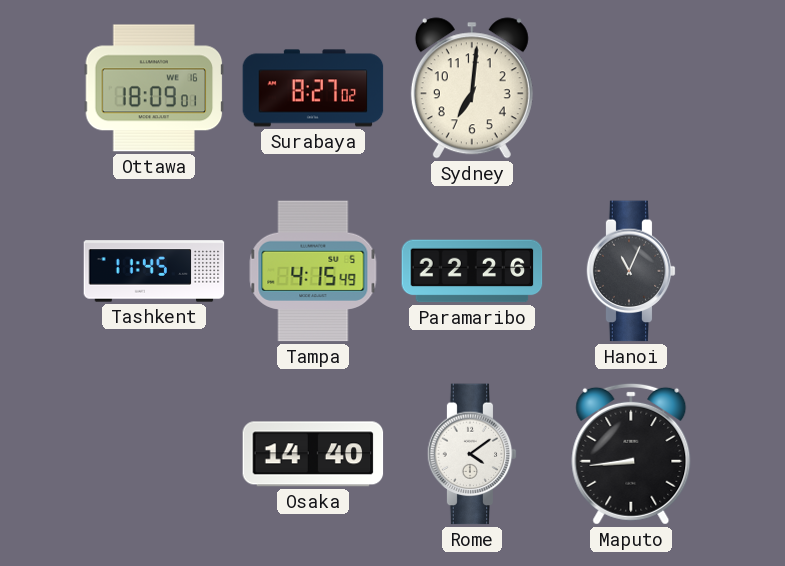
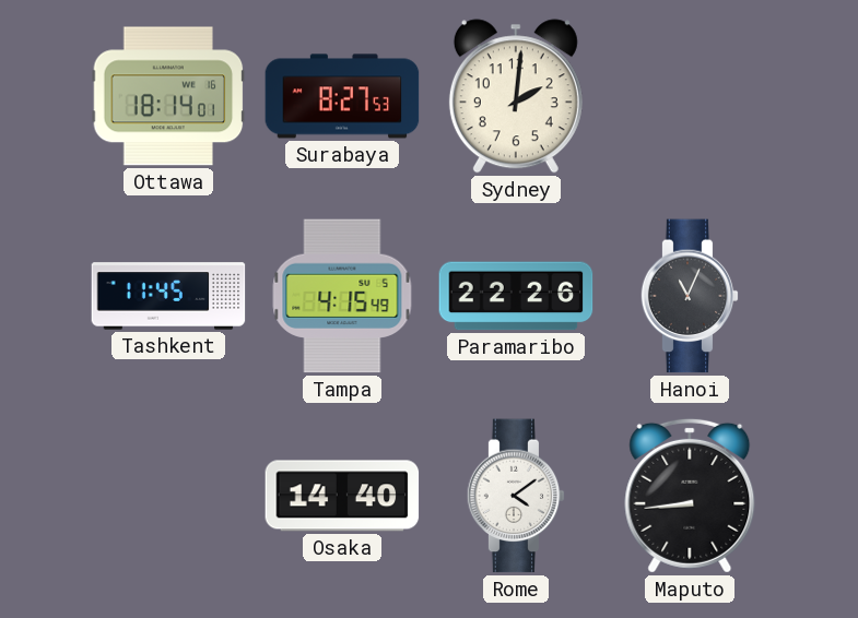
Ottawa: 18:09 -> 18:14 (168, 96)
Surabaya: 8:27:02 -> 8:27:53 (342, 96)
Sydney: 7:01 -> 2:01 (516, 96)
